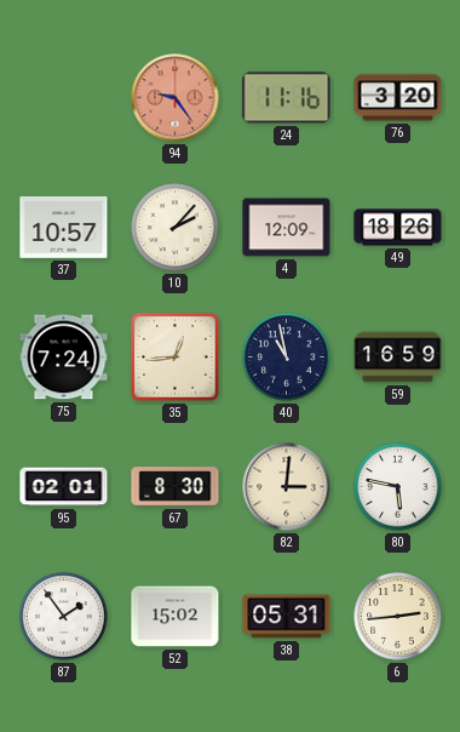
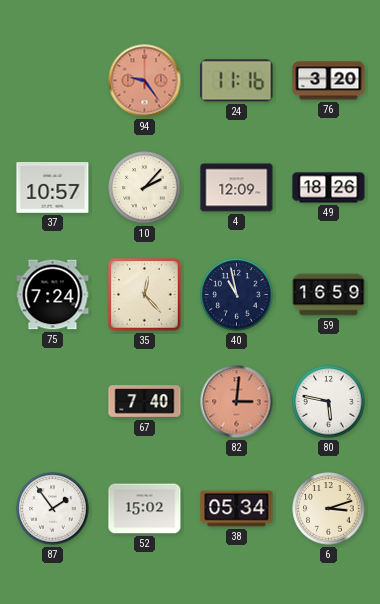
35: 12:44 -> 12:23 (145, 295)
95: 02:01 -> none (64, 487)
67: 8:30 -> 7:40 (145, 402)
82 dial: cream -> salmon (237, 402)
38: 05:31 -> 05:34 (237, 509)
6: 2:44 -> 3:12 (329, 509)
